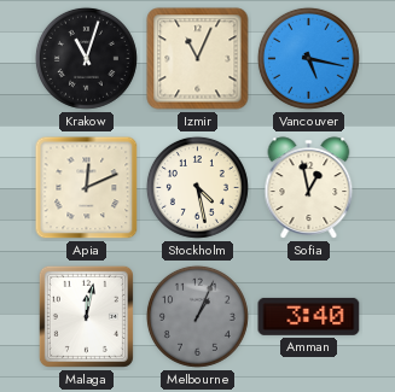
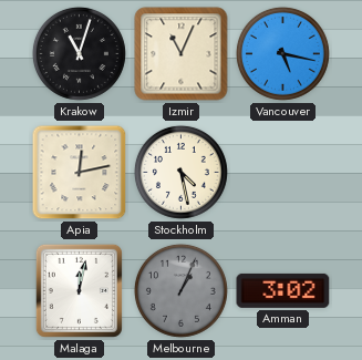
Apia: 12:11 -> 12:13 (80, 173)
Sofia: 12:58 -> none (309, 188)
Amman: 3:40 -> 3:02 (283, 290)
